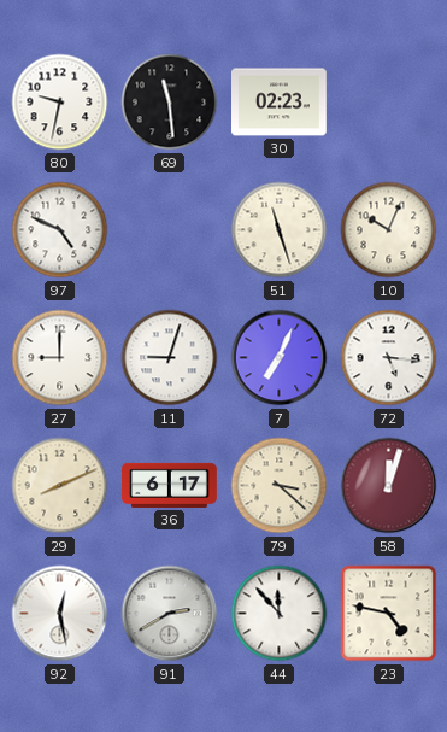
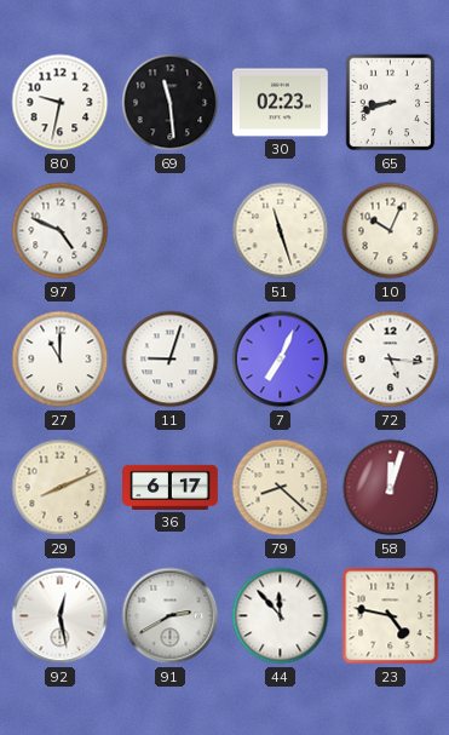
65: none -> 8:42 (391, 103)
27: 9:00 -> 11:00 (61, 360)
79: 3:22 -> 8:22 (281, 488)
